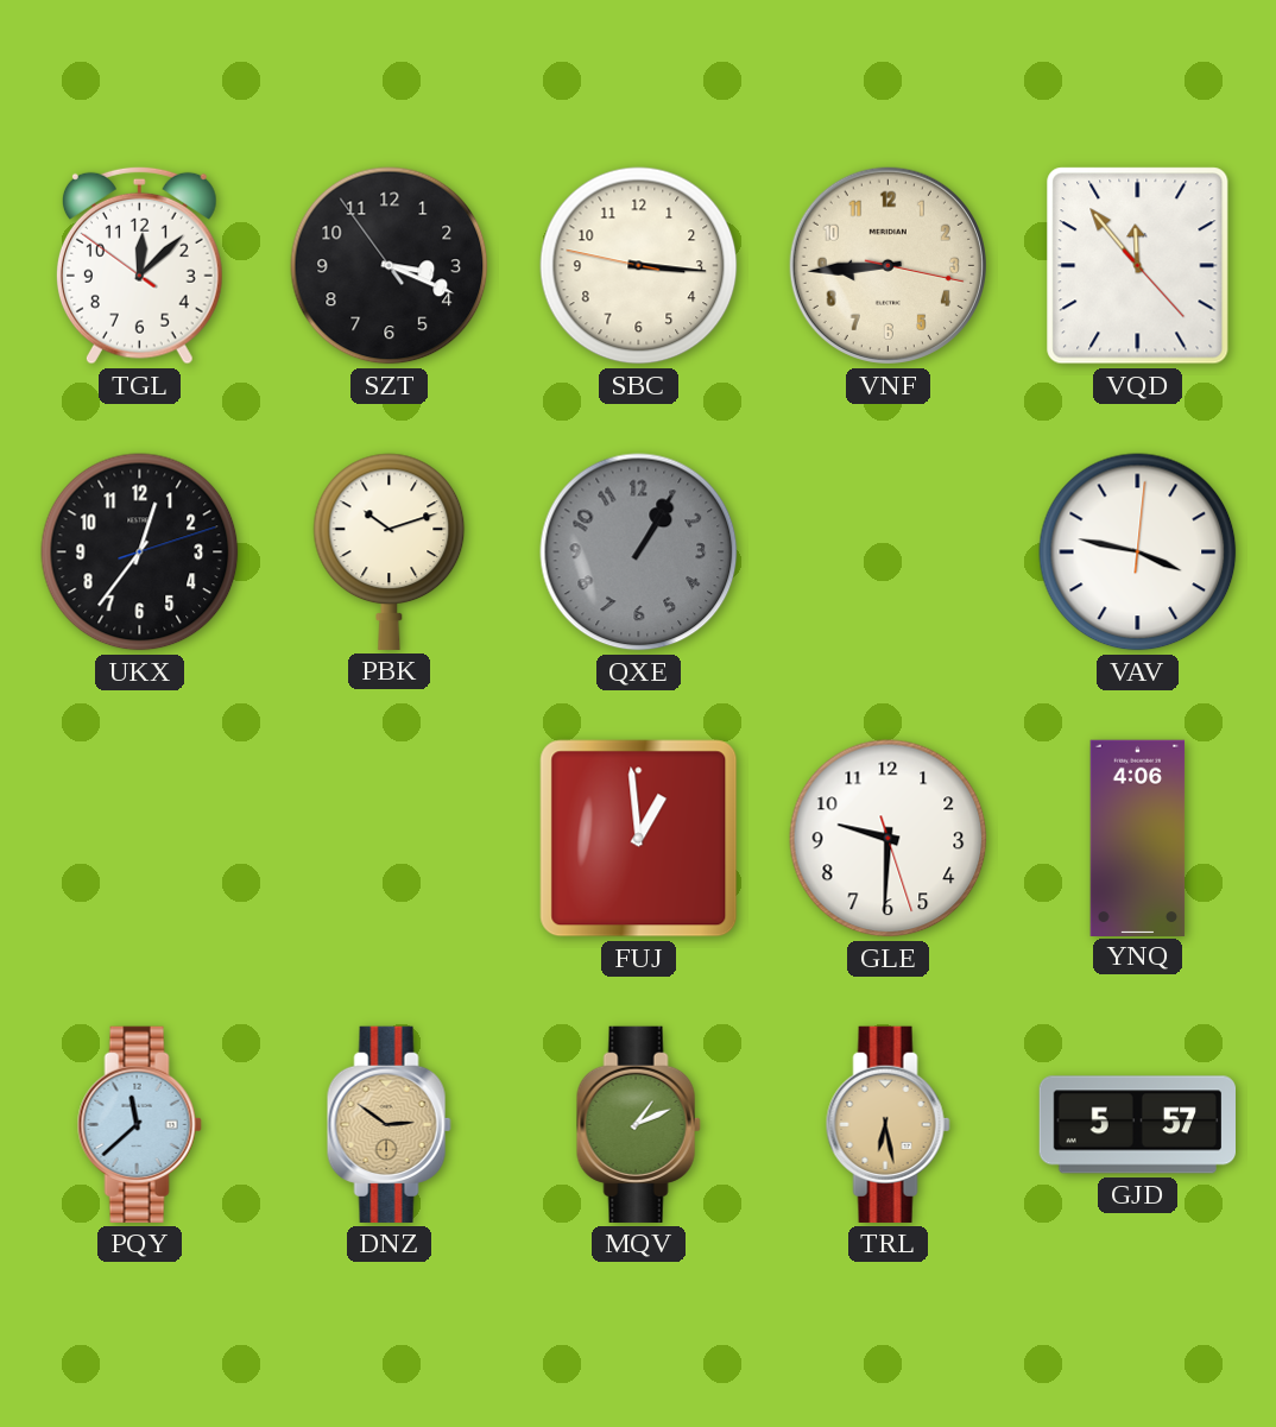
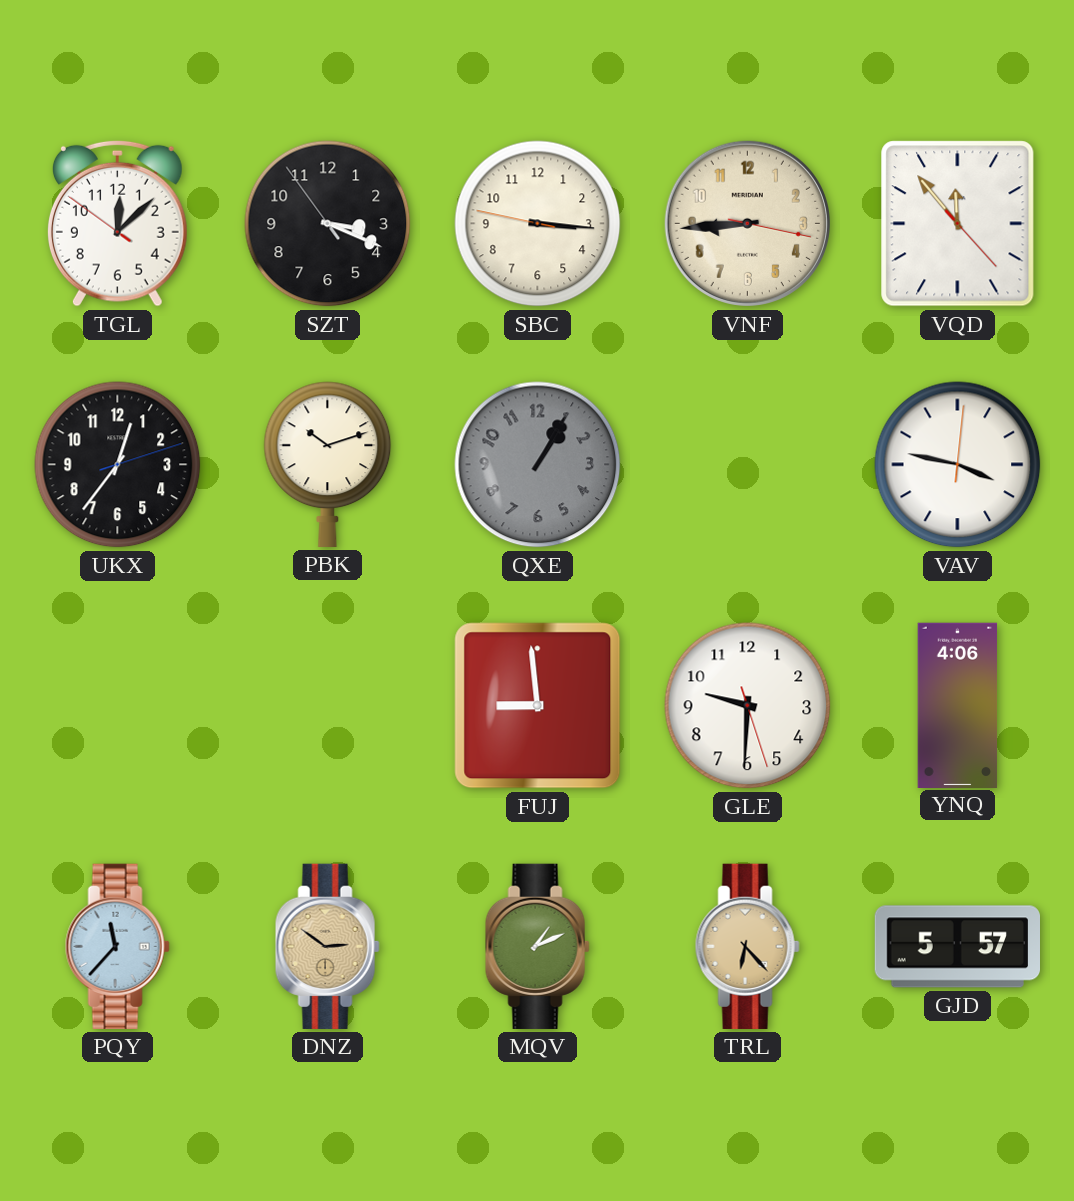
FUJ: 12:59 -> 8:59 (538, 706)
PQY: 11:38 -> 11:37 (117, 946)
TRL: 6:28 -> 6:23 (747, 946)
